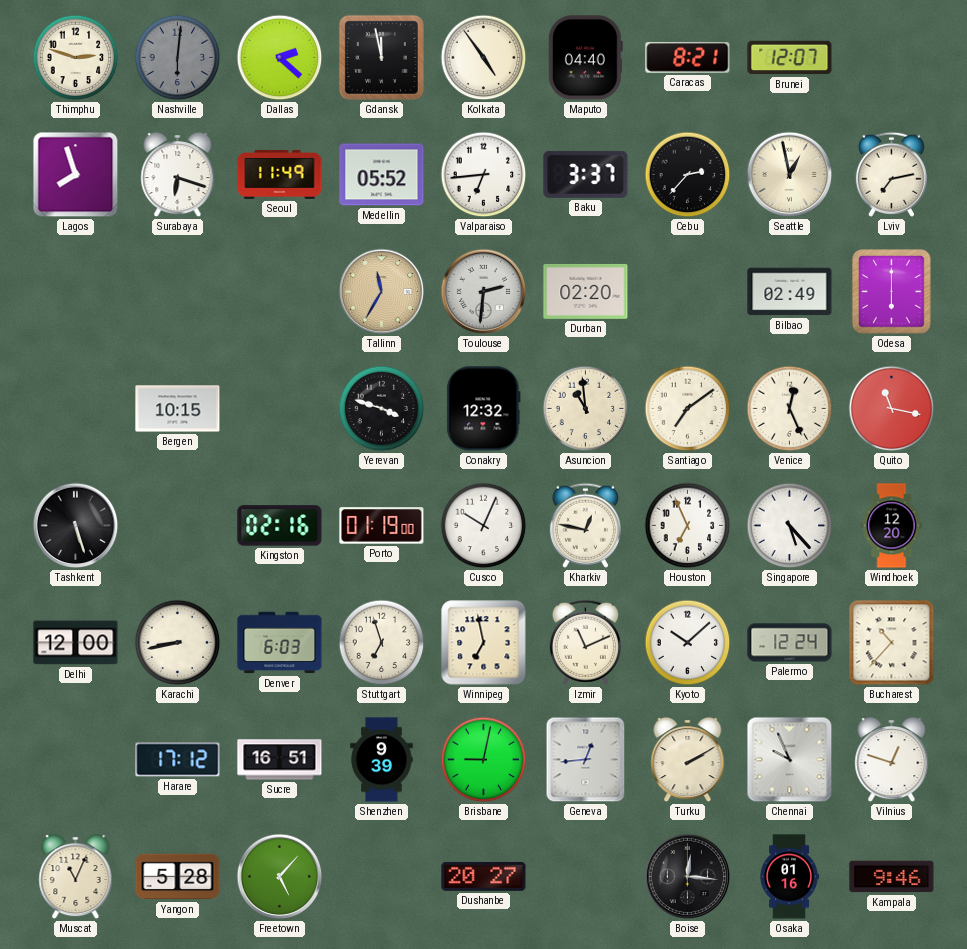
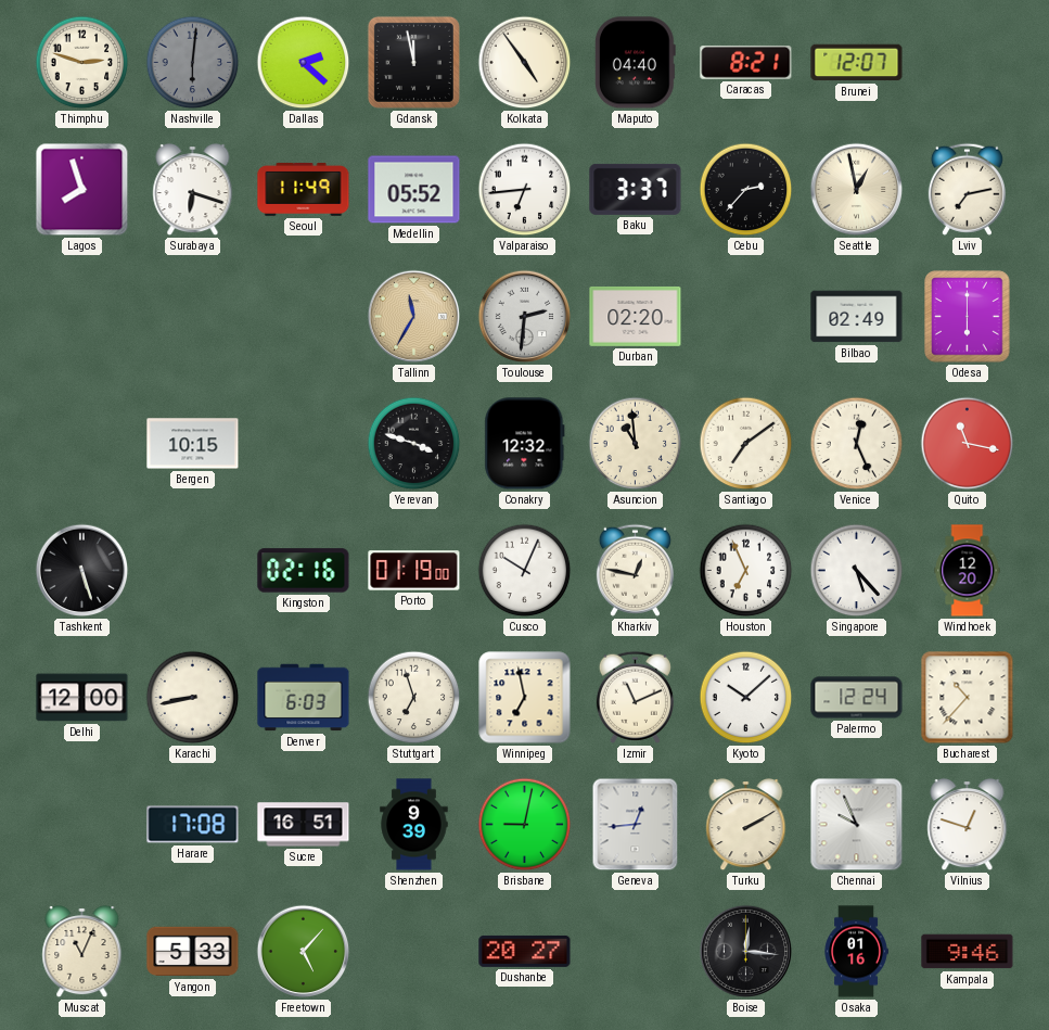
Harare: 17:12 -> 17:08 (193, 825)
Yangon: 5:28 -> 5:33 (193, 952)
